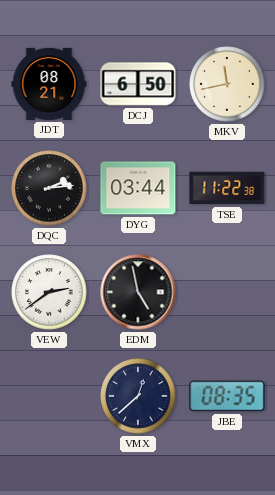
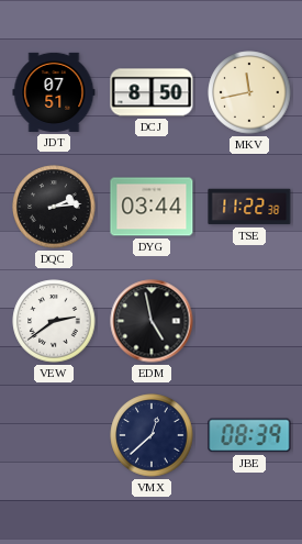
JDT: 08:21 -> 07:51 (54, 92)
DCJ: 6:50 -> 8:50 (152, 92)
JBE: 08:35 -> 08:39 (249, 435)
